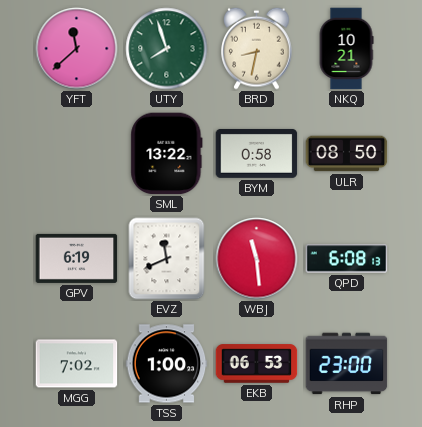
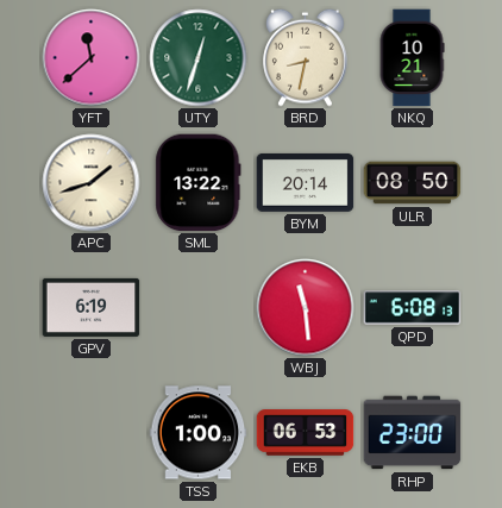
UTY: 7:57 -> 12:33 (199, 58)
APC: none -> 1:42 (92, 183)
BYM: 0:58 -> 20:14 (306, 182)
EVZ: 11:41 -> none (167, 259)
MGG: 7:02 -> none (77, 364)
